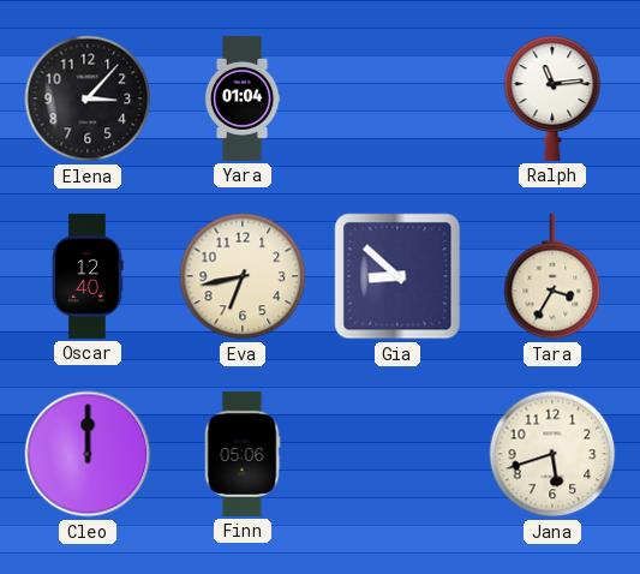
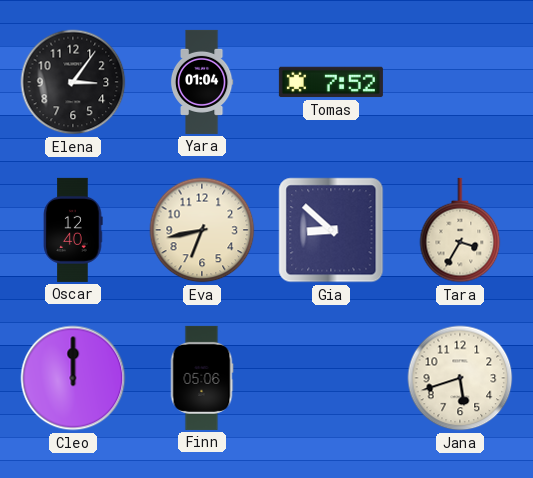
Elena: 3:07 -> 3:06 (73, 82)
Tomas: none -> 7:52 (331, 82)
Ralph: 11:14 -> none (552, 98)
